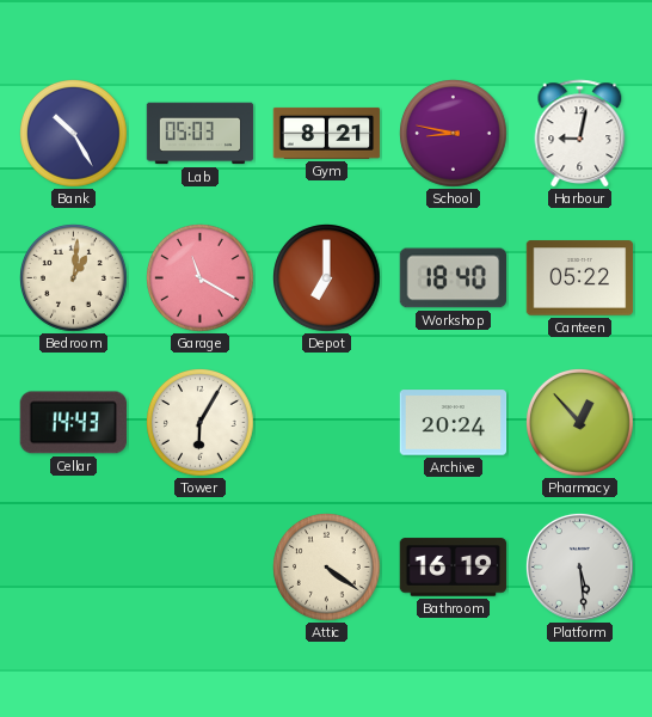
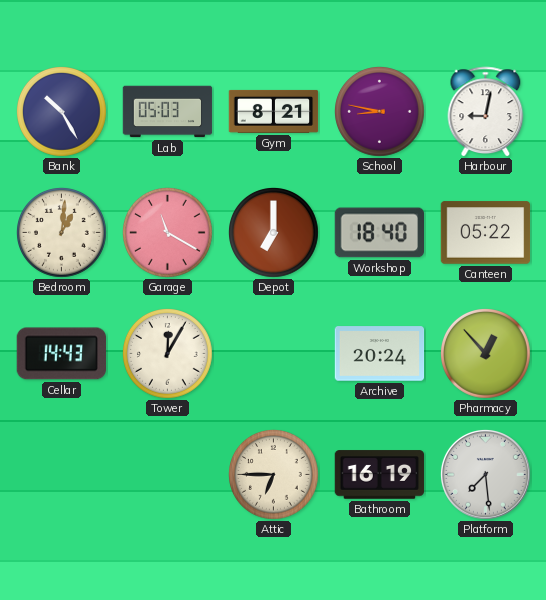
Tower: 6:05 -> 12:05 (168, 354)
Attic: 4:21 -> 6:45 (274, 475)
Platform: 5:29 -> 7:29 (486, 475)
